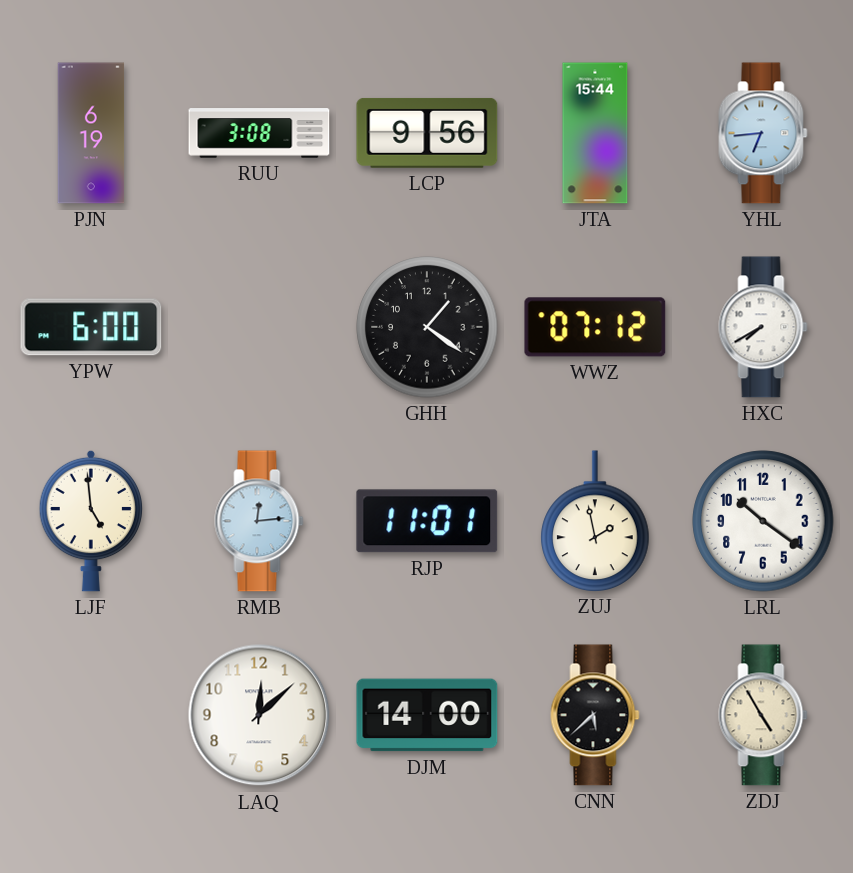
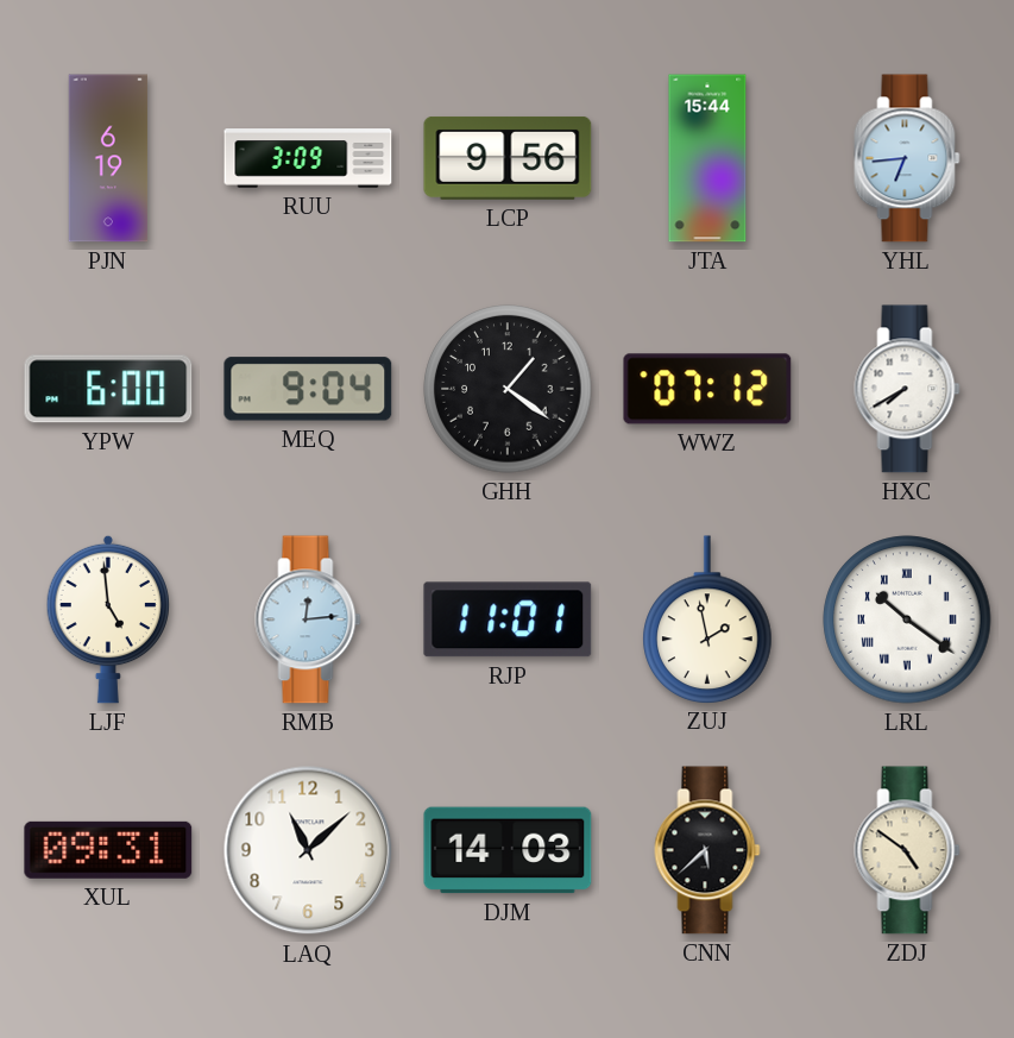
RUU: 3:08 -> 3:09 (308, 158)
MEQ: none -> 9:04 (308, 389)
LRL numerals: Arabic -> Roman (907, 619)
XUL: none -> 09:31 (108, 850)
LAQ: 12:08 -> 11:08 (308, 850)
DJM: 14:00 -> 14:03 (508, 850)
ZDJ: 4:55 -> 4:51 (907, 850)
